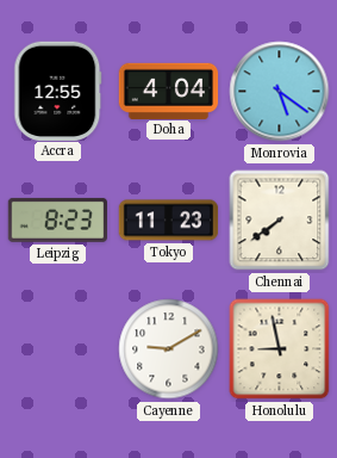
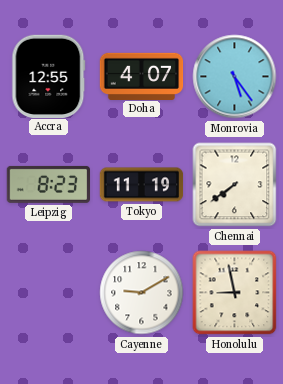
Doha: 4:04 -> 4:07 (142, 76)
Monrovia: 5:21 -> 5:24 (235, 77)
Tokyo: 11:23 -> 11:19 (142, 185)
